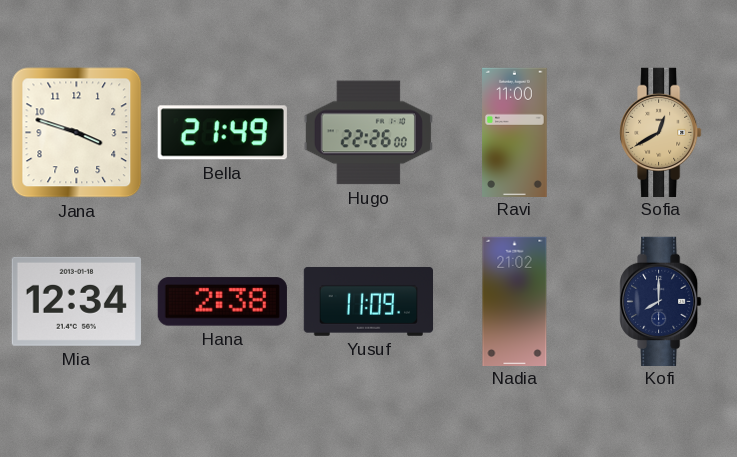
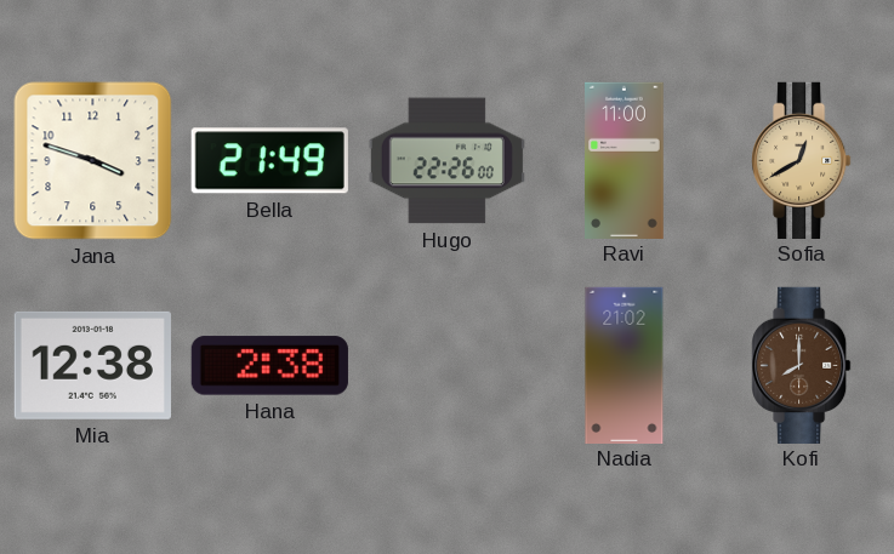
Mia: 12:34 -> 12:38 (92, 365)
Yusuf: 11:09 -> none (368, 301)
Kofi dial: navy -> brown (802, 365)
